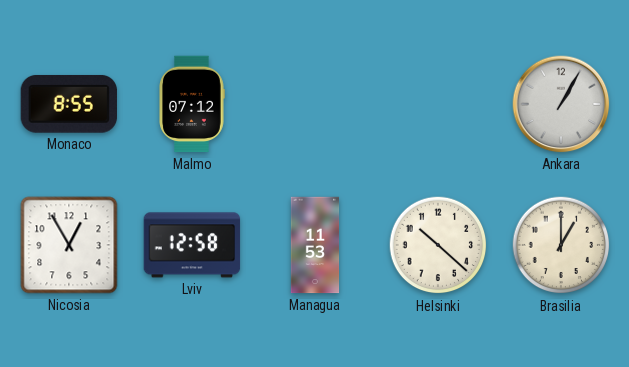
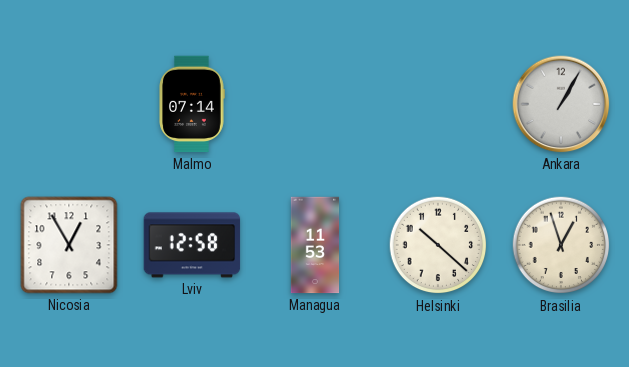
Monaco: 8:55 -> none (69, 104)
Malmo: 07:12 -> 07:14 (192, 104)
Brasilia: 1:00 -> 12:57 (561, 245)
